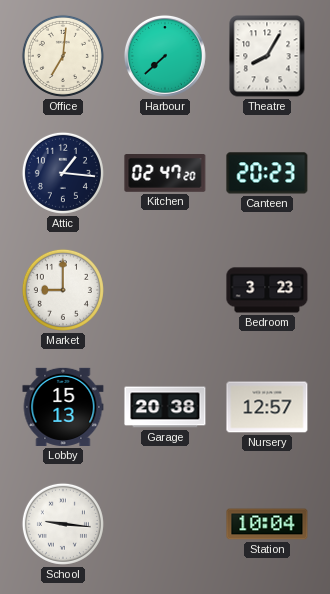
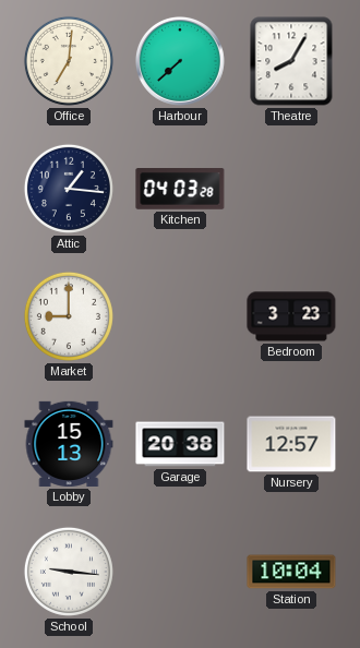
Kitchen: 02:47 -> 04:03 (180, 190)
Canteen: 20:23 -> none (267, 173)
